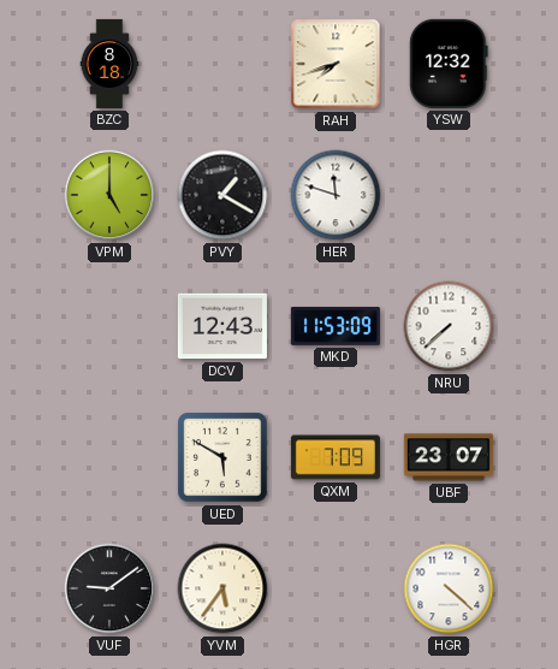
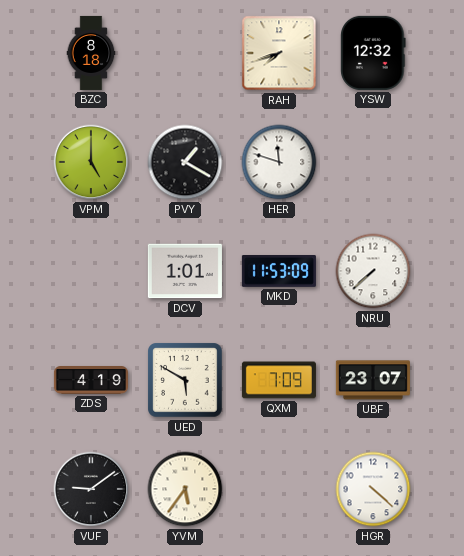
DCV: 12:43 -> 1:01 (185, 271)
ZDS: none -> 4:19 (91, 381)
